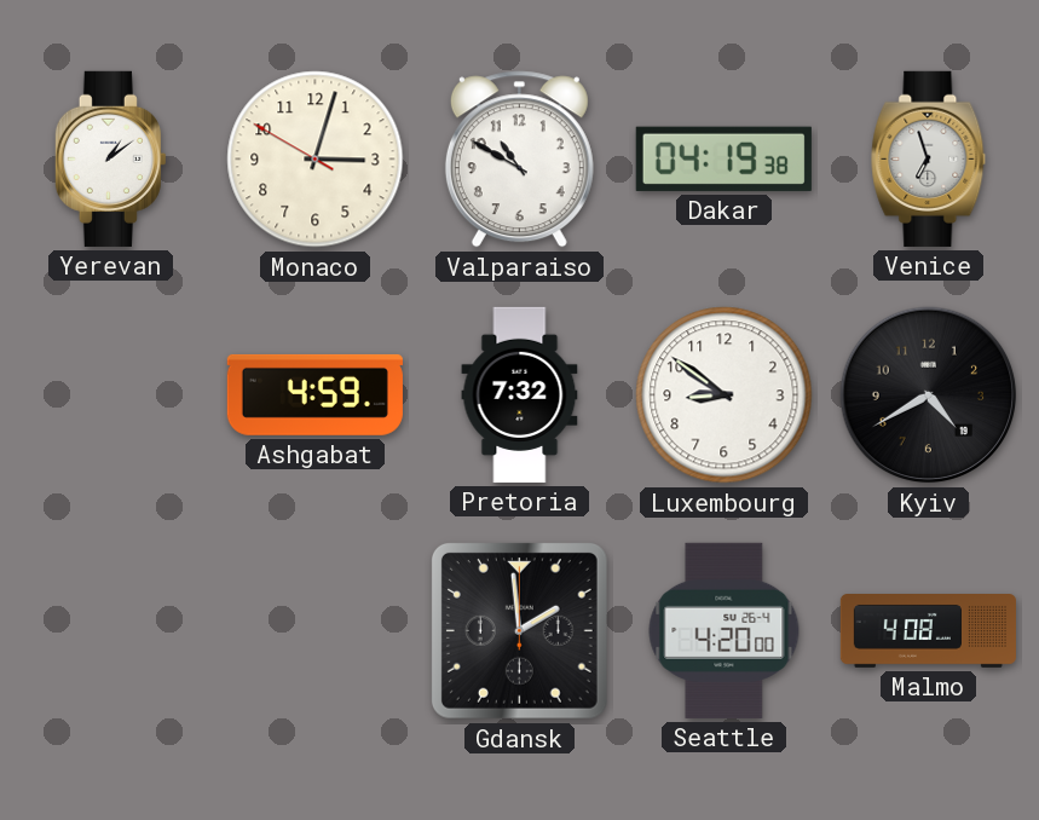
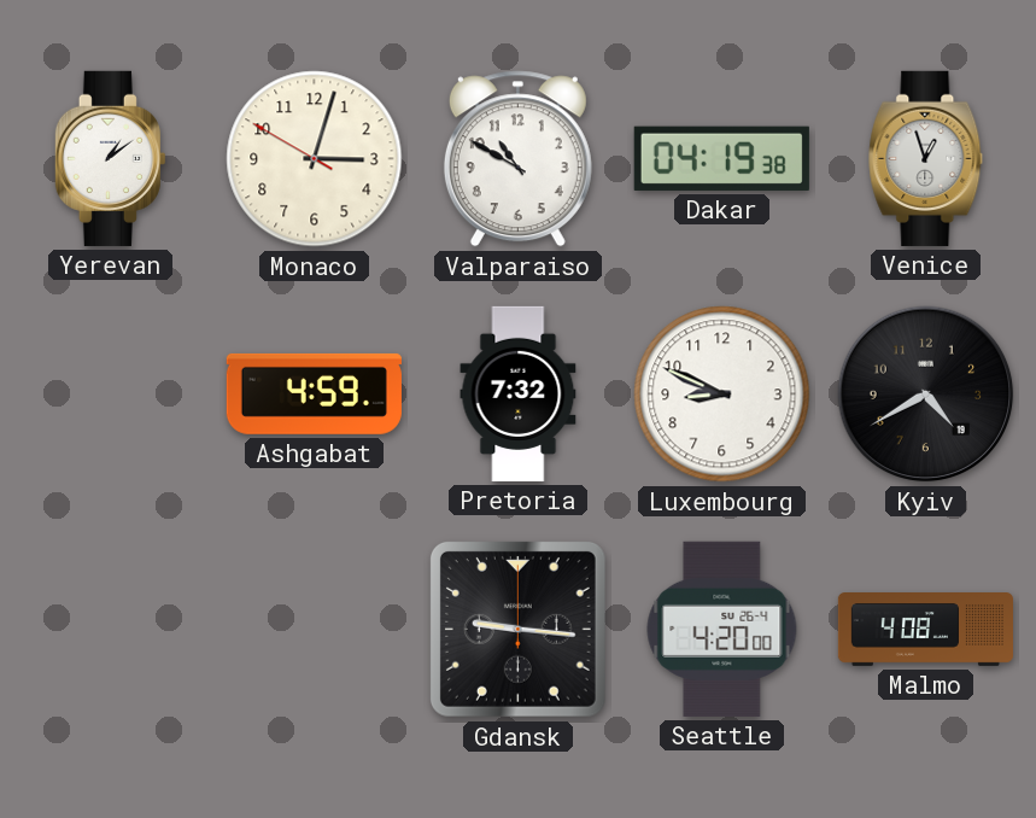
Venice: 6:57 -> 12:57 (926, 158)
Luxembourg: 8:51 -> 8:49 (722, 395)
Gdansk: 1:59 -> 9:16 (517, 629)
